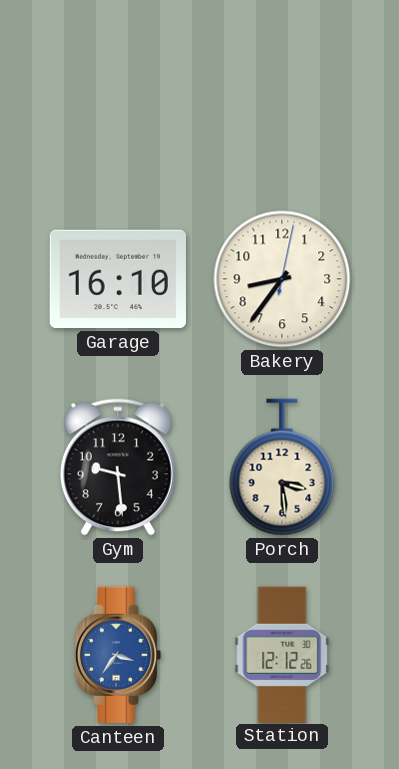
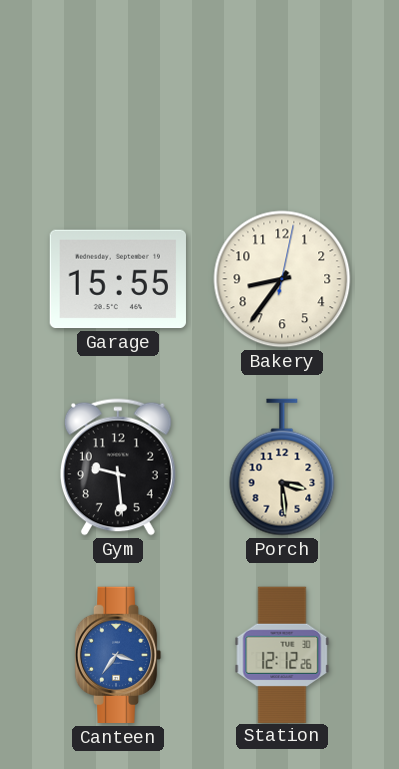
Garage: 16:10 -> 15:55 (118, 279)
